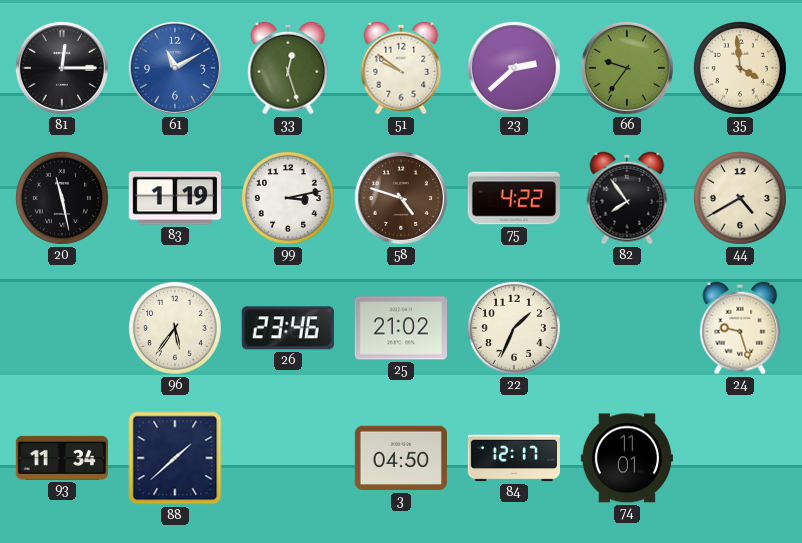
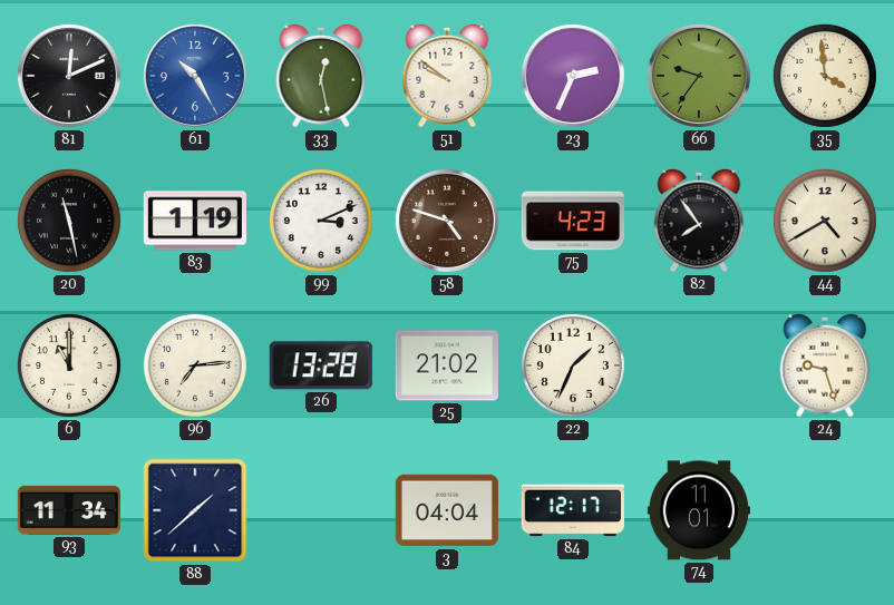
81: 12:15 -> 12:11 (69, 76)
61: 11:10 -> 10:25 (195, 76)
33: 12:27 -> 12:28 (321, 76)
23: 2:38 -> 2:34 (573, 76)
99: 3:13 -> 3:11 (321, 221)
75: 4:22 -> 4:23 (572, 221)
6: none -> 11:00 (69, 365)
96: 5:36 -> 7:14 (195, 365)
26: 23:46 -> 13:28 (321, 365)
3: 04:50 -> 04:04 (447, 510)
